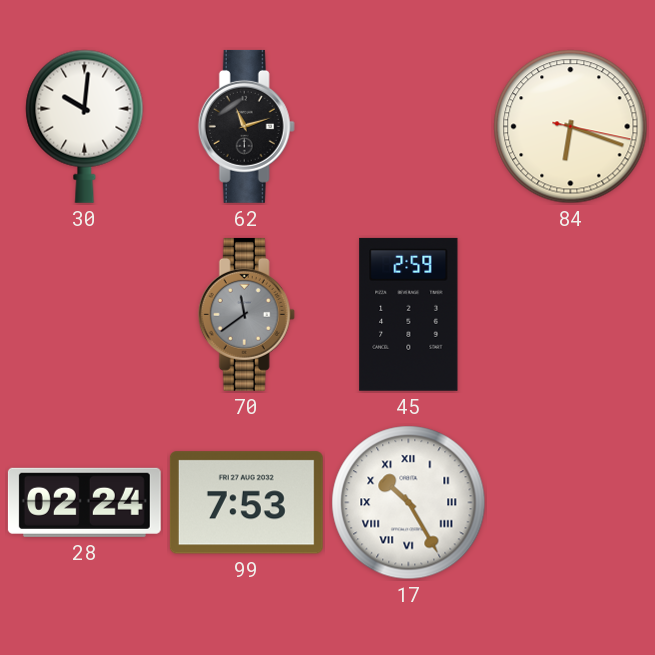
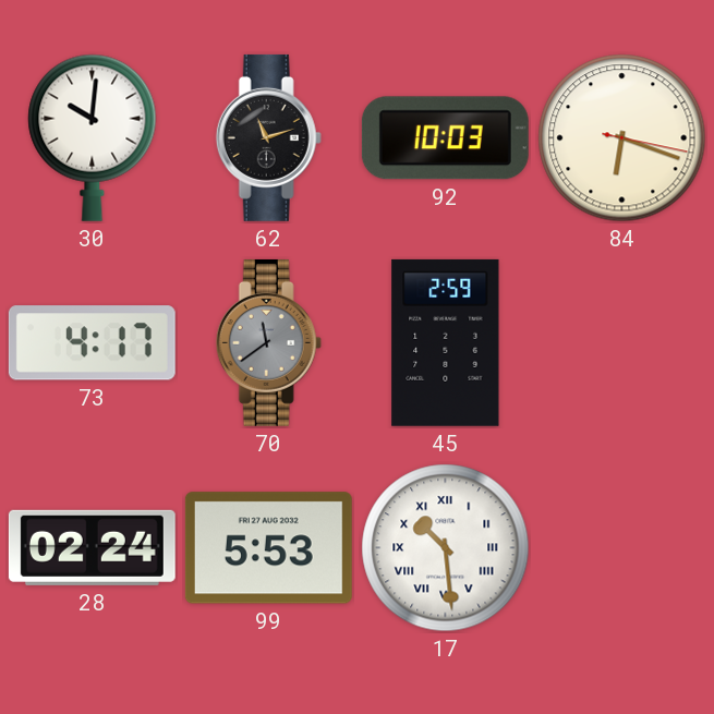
92: none -> 10:03 (445, 138)
73: none -> 4:17 (92, 343)
99: 7:53 -> 5:53 (268, 548)
17: 10:25 -> 10:29 (446, 548)
